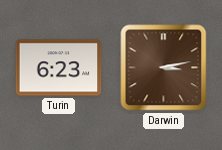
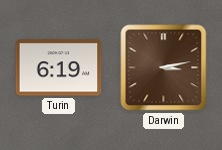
Turin: 6:23 -> 6:19 (59, 68)
